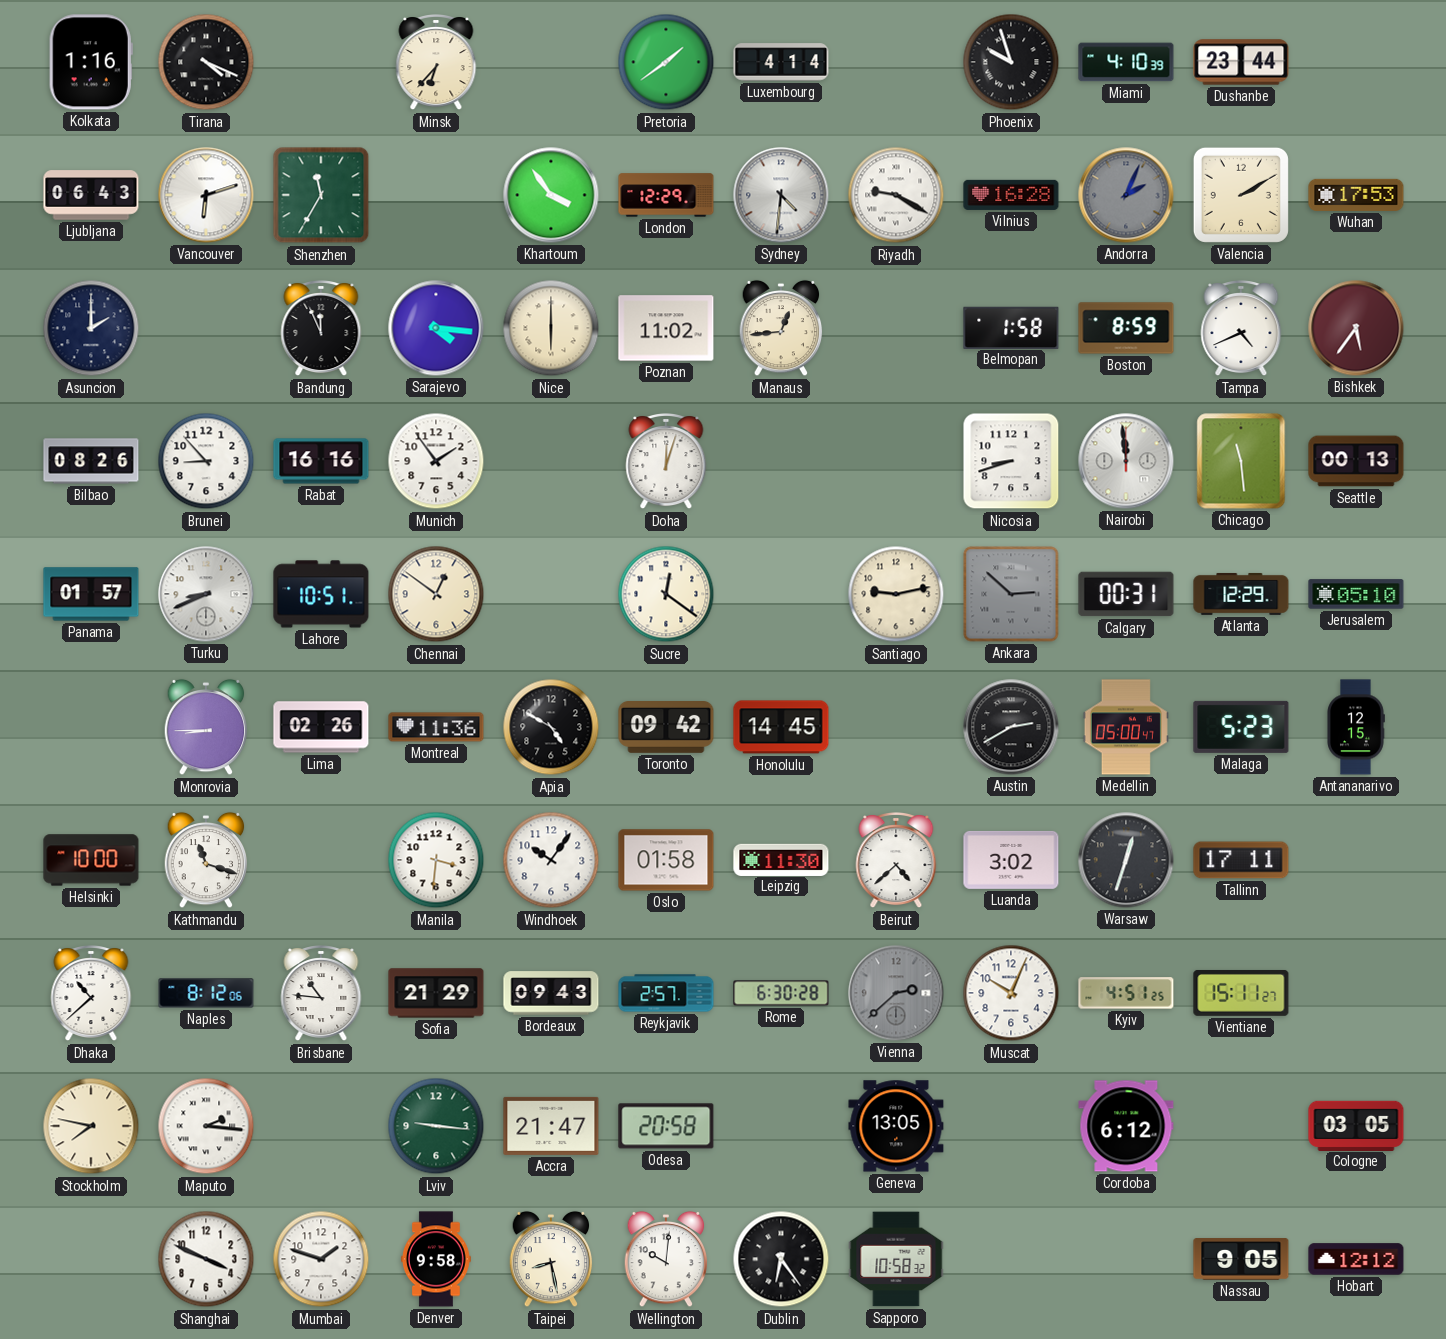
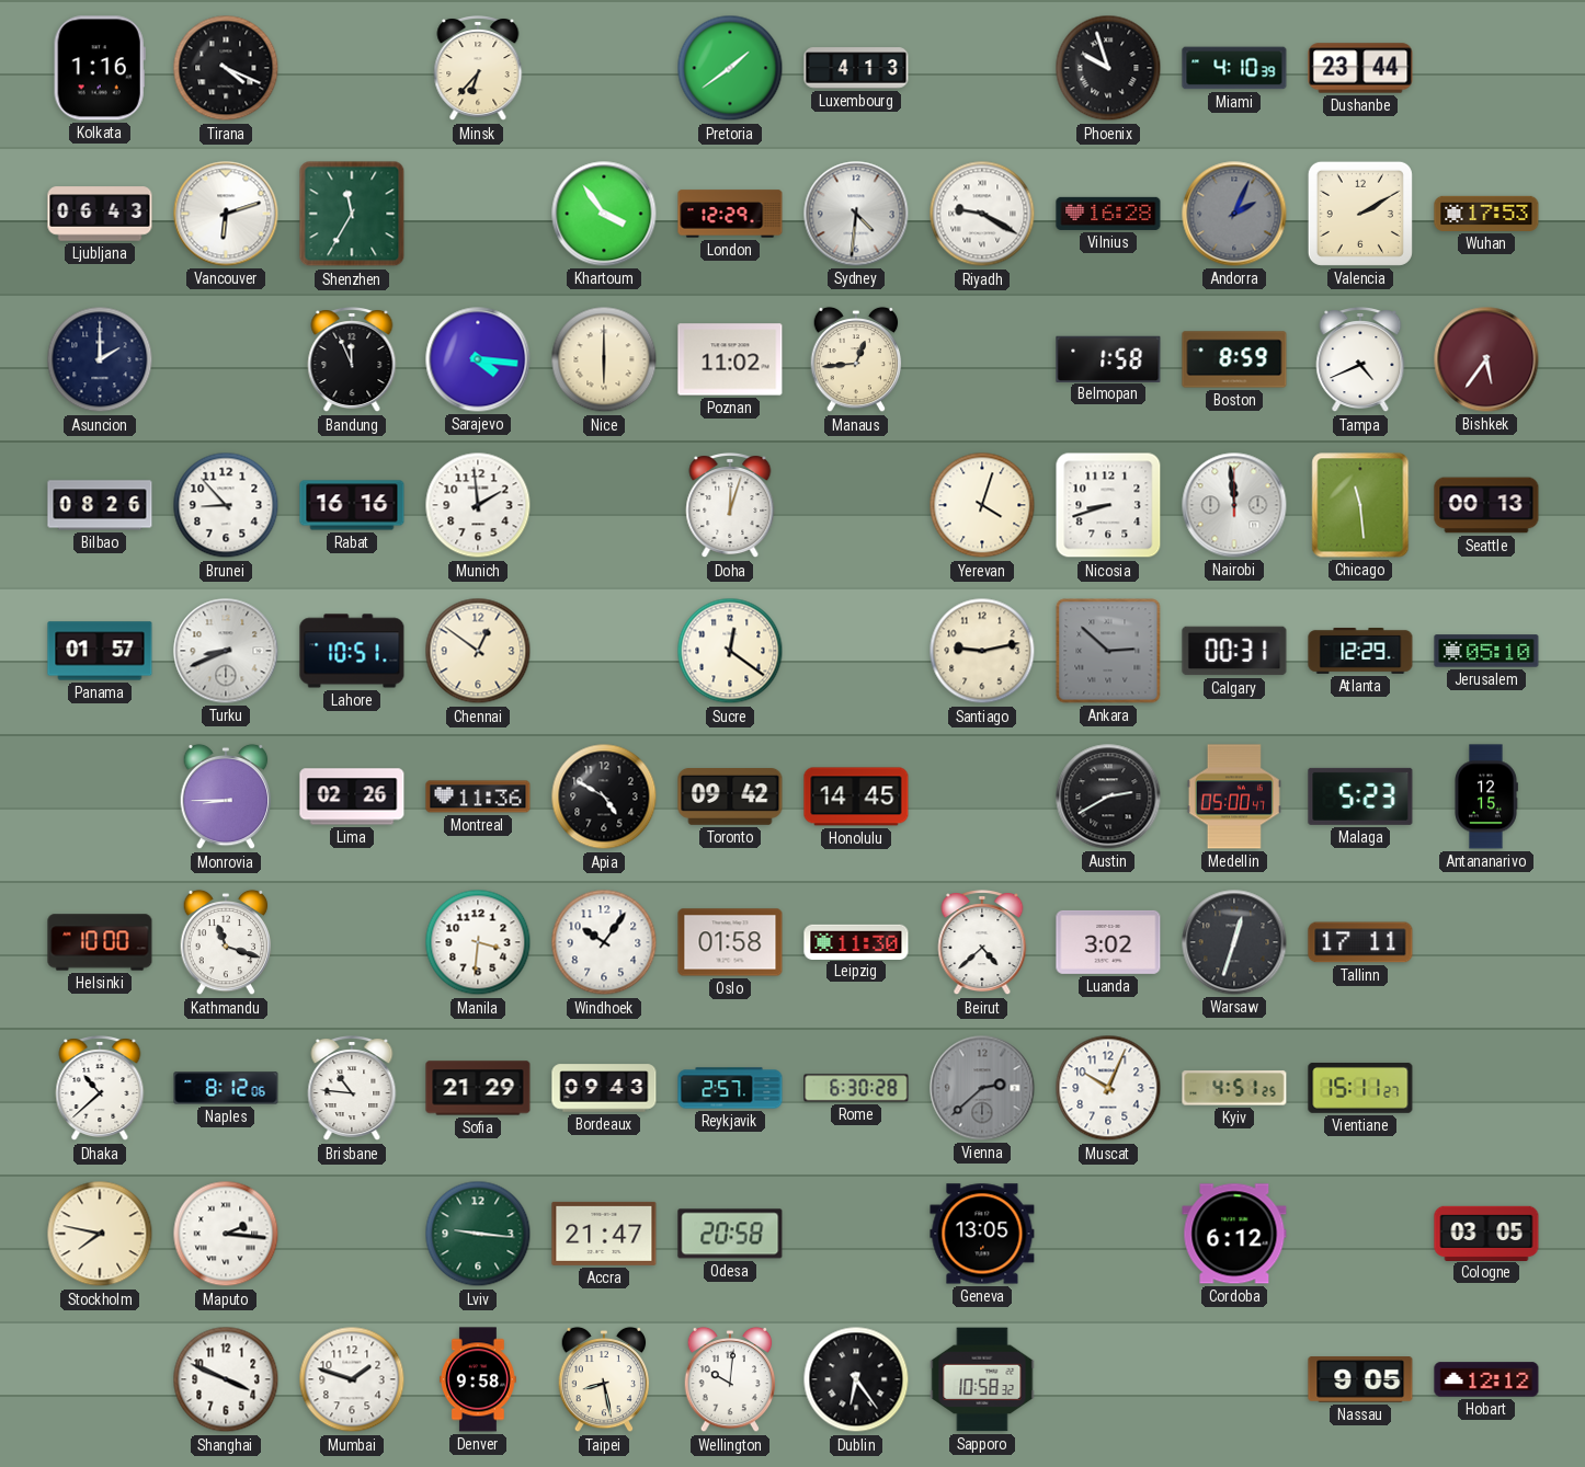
Luxembourg: 4:14 -> 4:13 (856, 68)
Munich: 1:54 -> 1:59 (478, 505)
Yerevan: none -> 4:03 (982, 505)
